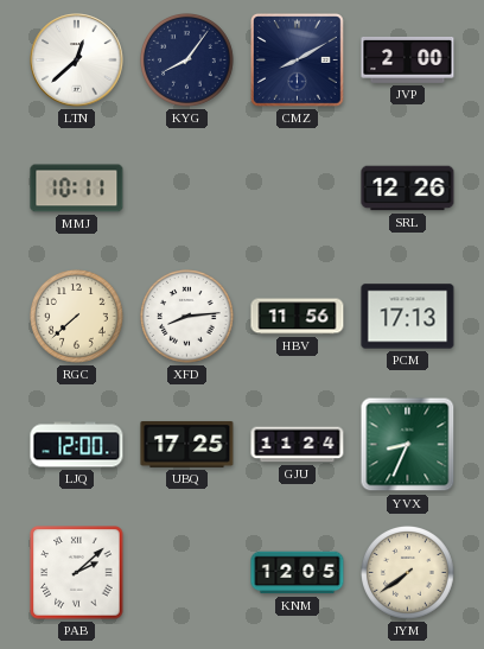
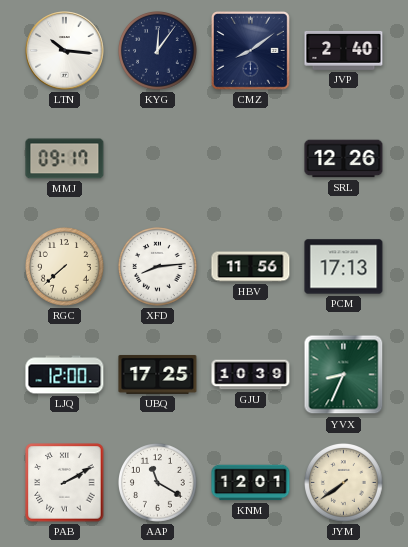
LTN: 12:38 -> 10:16 (65, 51)
KYG: 8:06 -> 12:06 (158, 51)
CMZ: 8:10 -> 8:09 (251, 51)
JVP: 2:00 -> 2:40 (344, 50)
MMJ: 10:11 -> 09:17 (65, 159)
GJU: 11:24 -> 10:39 (251, 375)
PAB: 2:08 -> 2:10 (65, 483)
AAP: none -> 11:20 (158, 483)
KNM: 12:05 -> 12:01 (251, 483)
